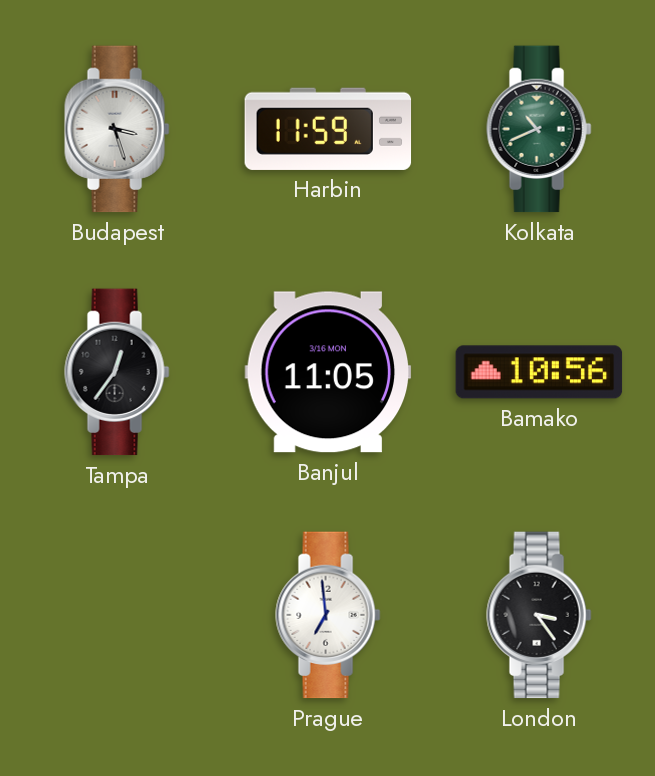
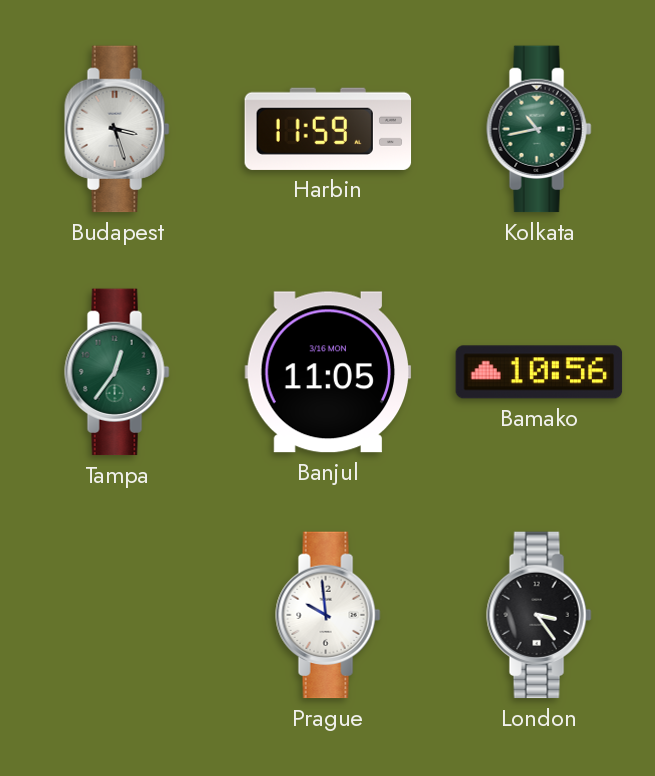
Kolkata: 10:41 -> 10:43 (539, 129)
Tampa dial: black -> green (117, 372)
Prague: 6:59 -> 9:59 (328, 615)
